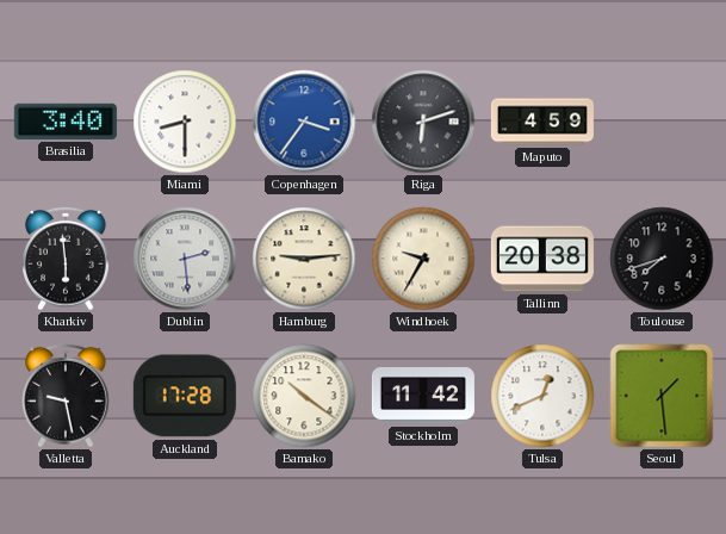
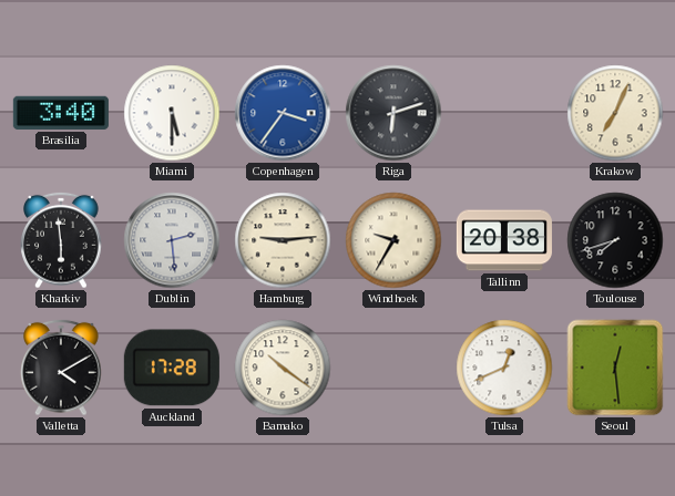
Miami: 8:30 -> 5:30 (172, 113)
Maputo: 4:59 -> none (542, 122)
Krakow: none -> 7:04 (615, 113)
Valletta: 9:28 -> 4:10 (61, 368)
Stockholm: 11:42 -> none (423, 397)
Seoul: 1:29 -> 12:29 (615, 368)
